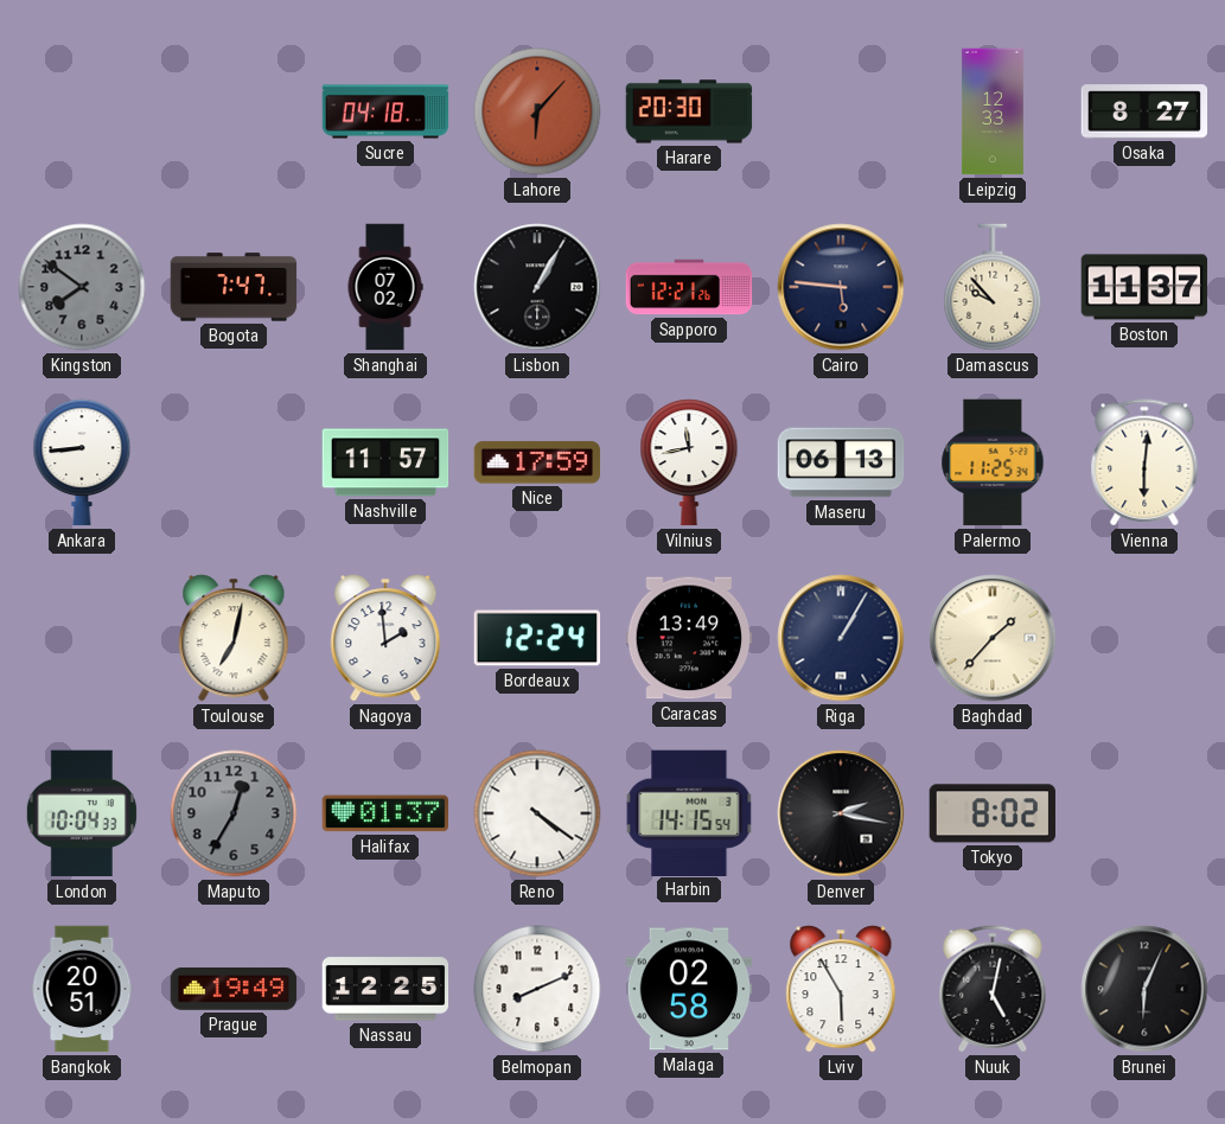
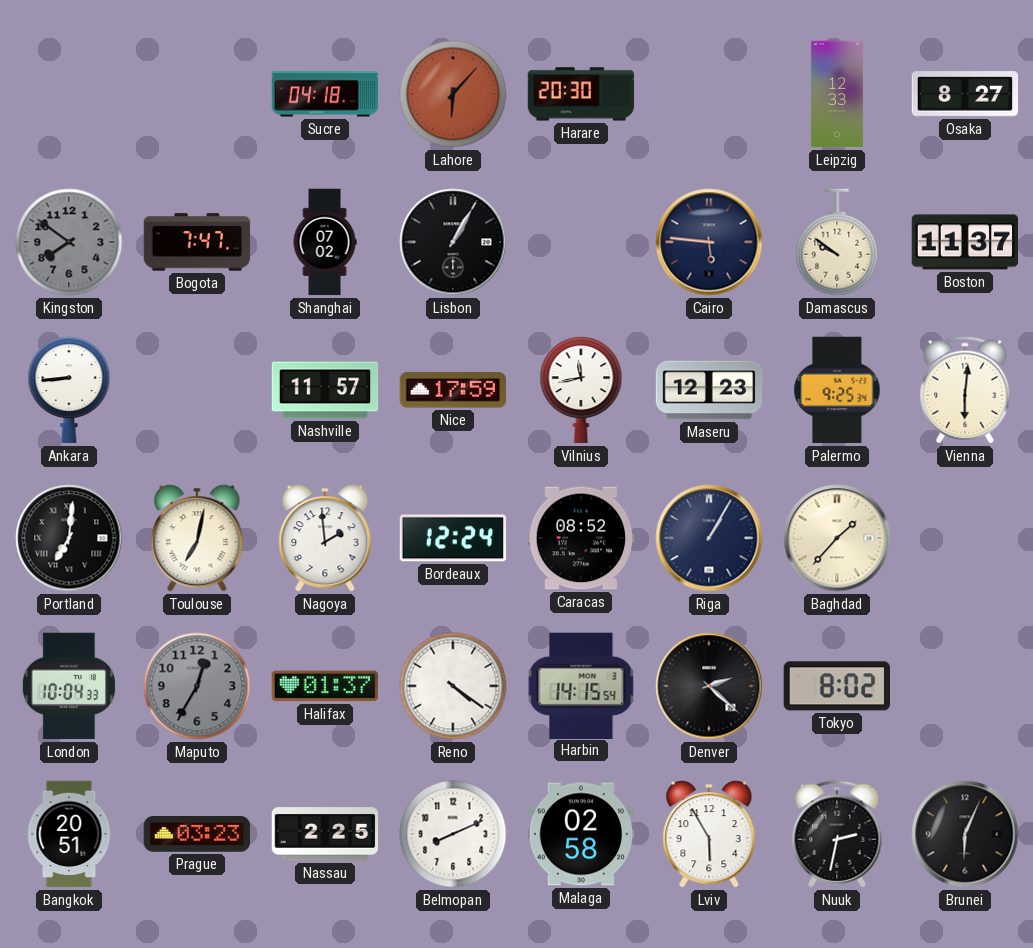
Sapporo: 12:21 -> none (689, 287)
Damascus: 9:53 -> 9:51 (837, 242)
Maseru: 06:13 -> 12:23 (709, 390)
Palermo: 11:25 -> 9:25 (837, 390)
Portland: none -> 7:01 (69, 538)
Caracas: 13:49 -> 08:52 (581, 538)
Denver: 2:17 -> 2:22 (709, 686)
Prague: 19:49 -> 03:23 (197, 835)
Nassau: 12:25 -> 2:25 (325, 834)
Nuuk: 5:02 -> 2:32 (837, 834)
